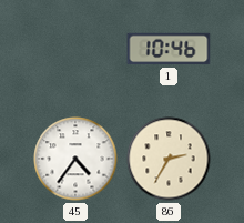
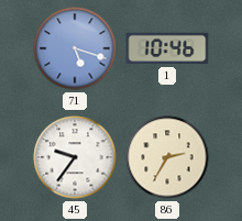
71: none -> 5:18 (75, 48)
45: 4:36 -> 9:36 (75, 157)
